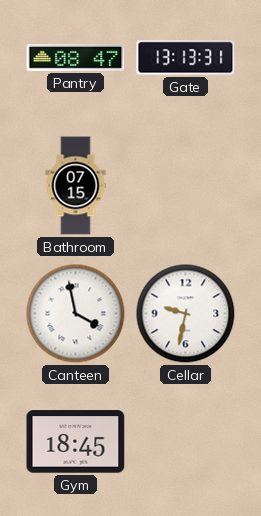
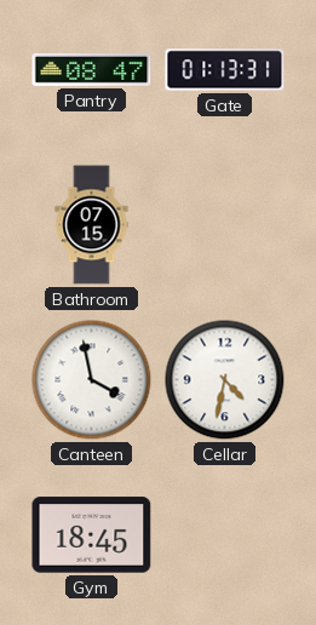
Gate: 13:13 -> 01:13 (225, 70)
Cellar: 9:32 -> 4:32 (225, 380)
